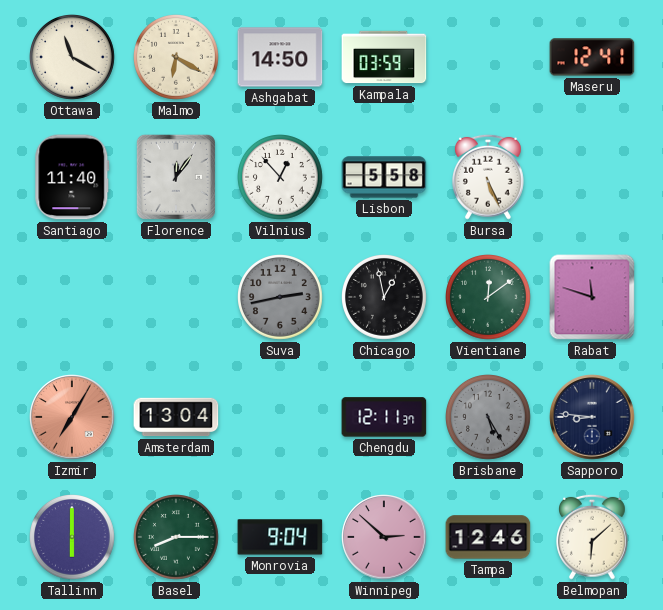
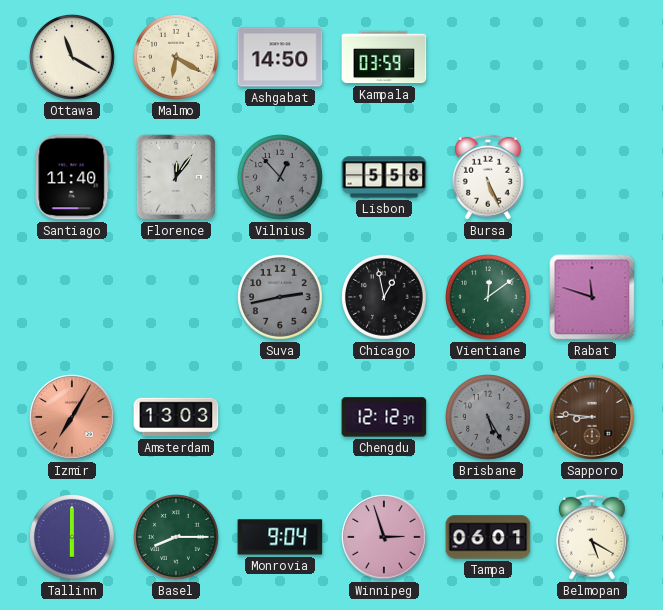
Maseru: 12:41 -> none (592, 57)
Vilnius dial: white -> grey (281, 178)
Amsterdam: 13:04 -> 13:03 (176, 417)
Chengdu: 12:11 -> 12:12 (384, 417)
Sapporo dial: navy -> brown (592, 417)
Winnipeg: 2:52 -> 2:57 (384, 537)
Tampa: 12:46 -> 06:01 (488, 537)
Belmopan: 6:08 -> 5:20 (593, 537)
